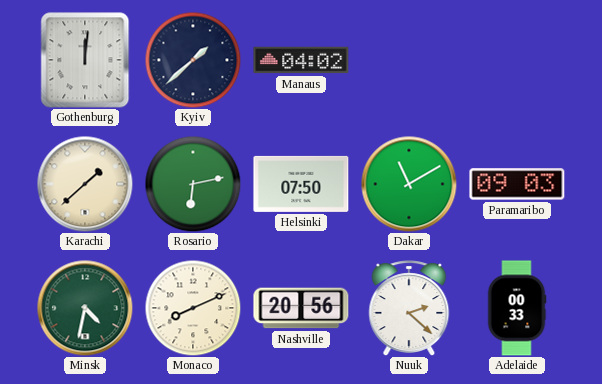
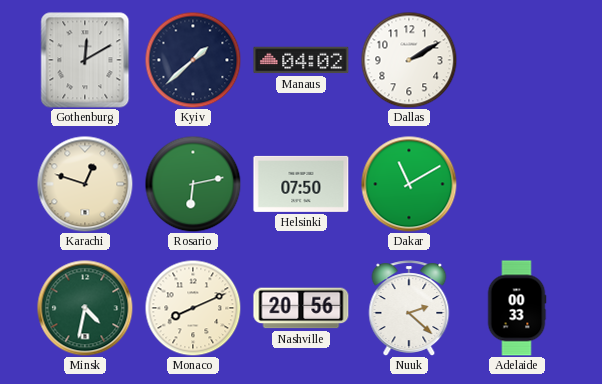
Gothenburg: 12:01 -> 12:10 (85, 60)
Dallas: none -> 2:10 (409, 60)
Karachi: 1:38 -> 12:48 (85, 184)
Paramaribo: 09:03 -> none (517, 184)
